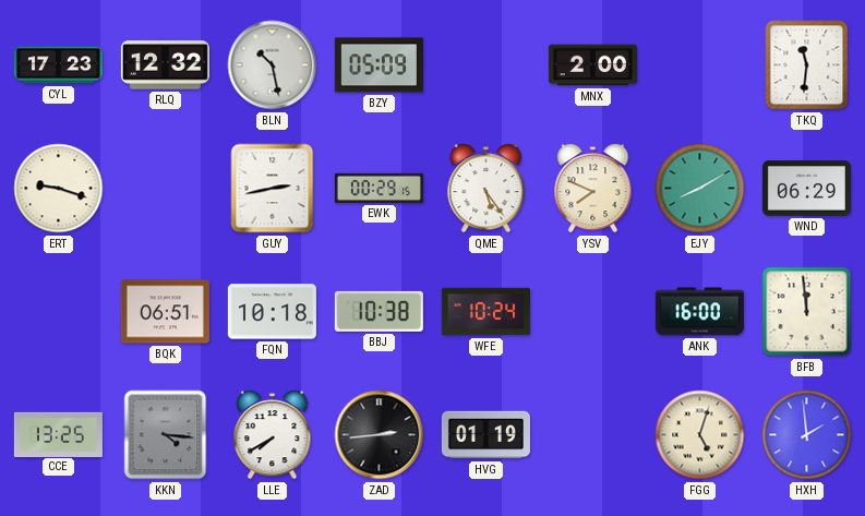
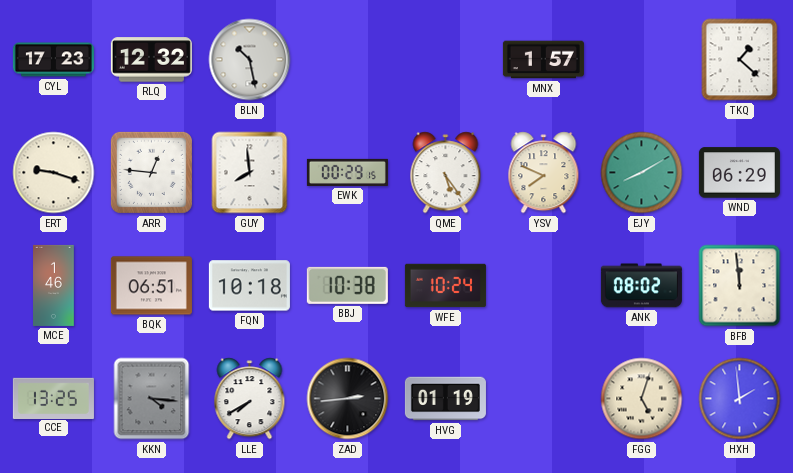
BZY: 05:09 -> none (379, 65)
MNX: 2:00 -> 1:57 (543, 60)
TKQ: 11:31 -> 1:22 (740, 60)
ARR: none -> 12:46 (151, 172)
GUY: 2:43 -> 7:59 (250, 173)
MCE: none -> 1:46 (54, 285)
ANK: 16:00 -> 08:02 (641, 286)
